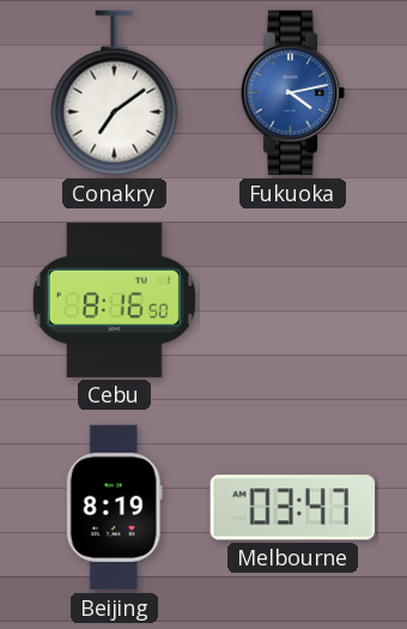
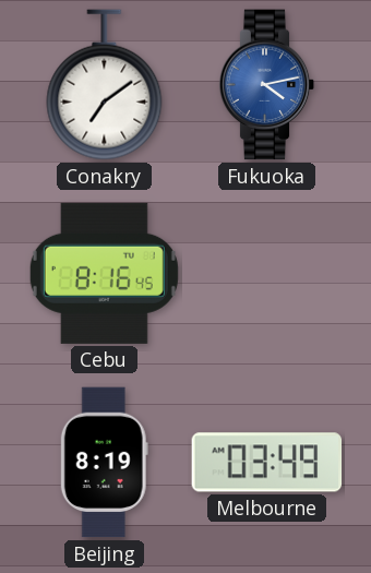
Cebu: 8:16:50 -> 8:16:45 (104, 273)
Melbourne: 03:47 -> 03:49 (267, 463)
